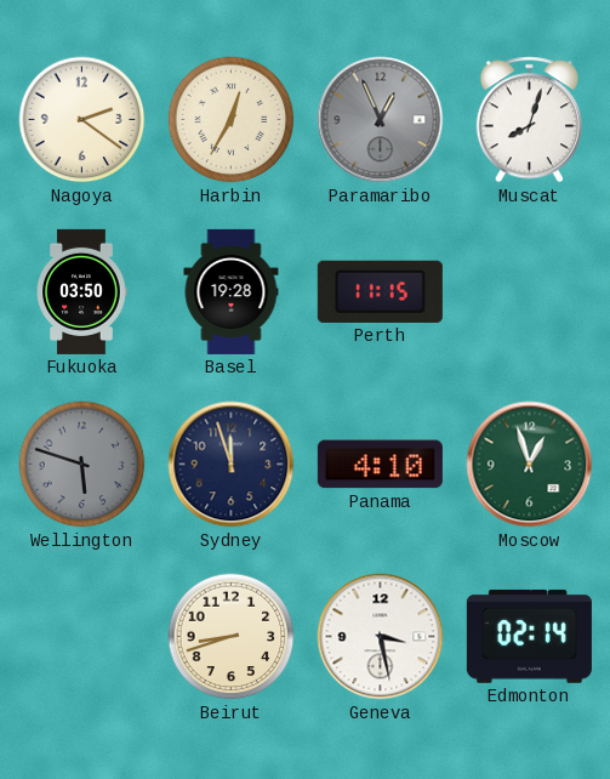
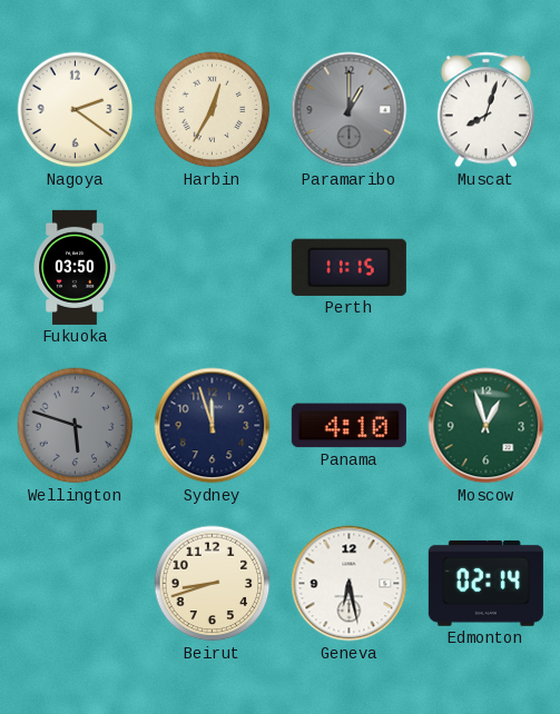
Paramaribo: 12:56 -> 1:00 (350, 110)
Basel: 19:28 -> none (232, 291)
Geneva: 3:28 -> 6:28 (350, 584)
